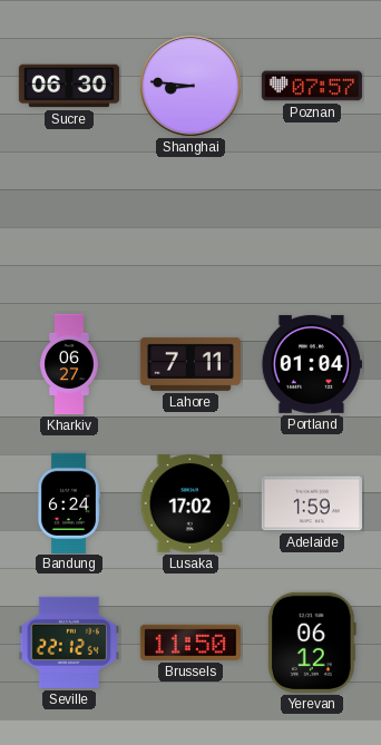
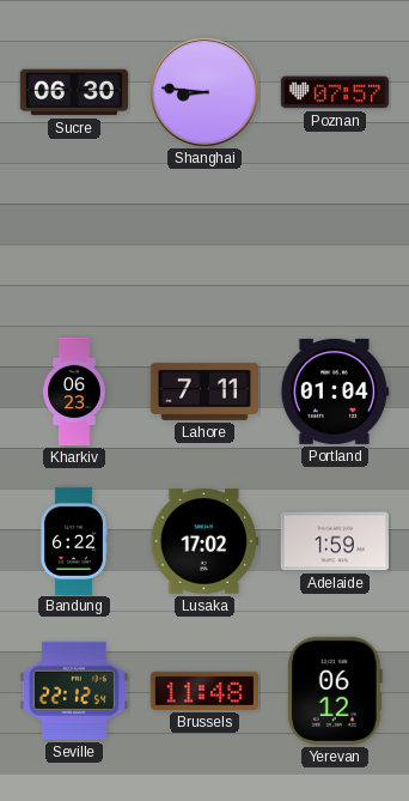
Kharkiv: 06:27 -> 06:23 (74, 392)
Bandung: 6:24 -> 6:22 (73, 540)
Brussels: 11:50 -> 11:48 (204, 691)
